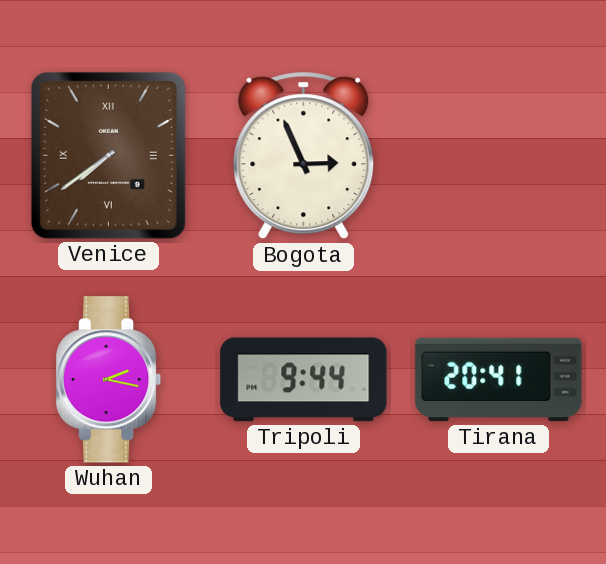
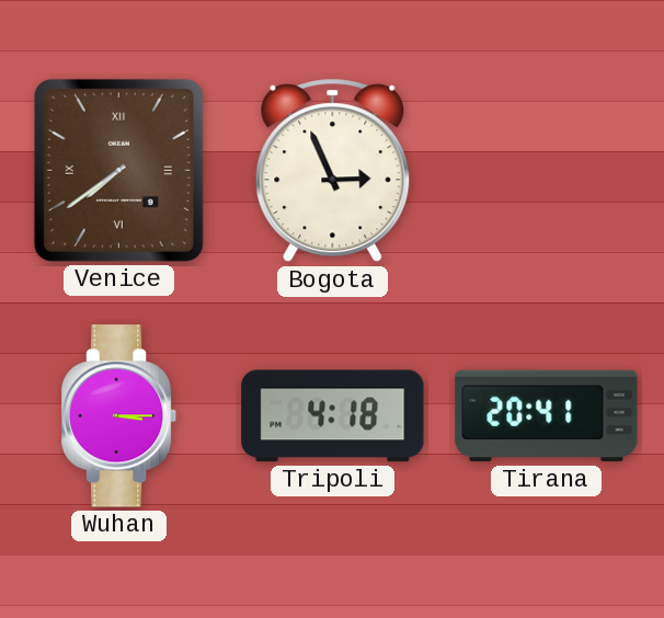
Wuhan: 2:17 -> 3:15 (119, 416)
Tripoli: 9:44 -> 4:18 (333, 416)
